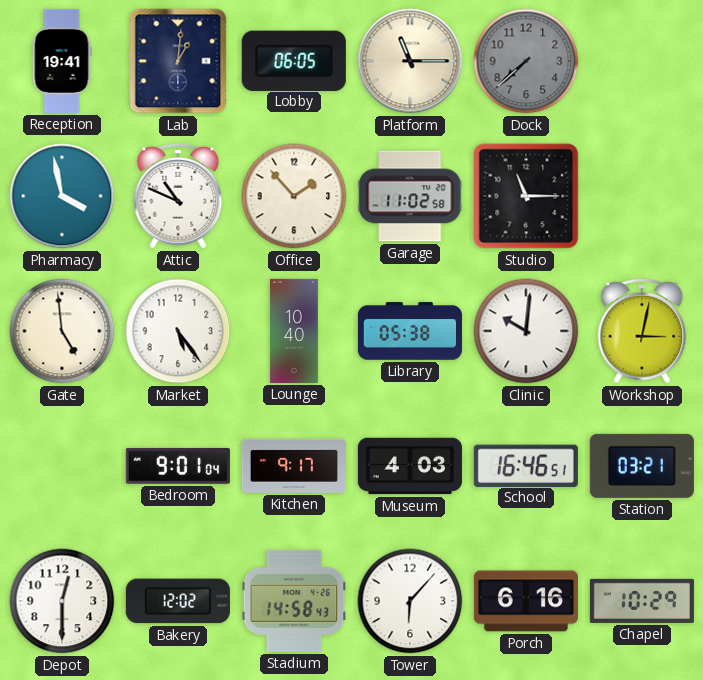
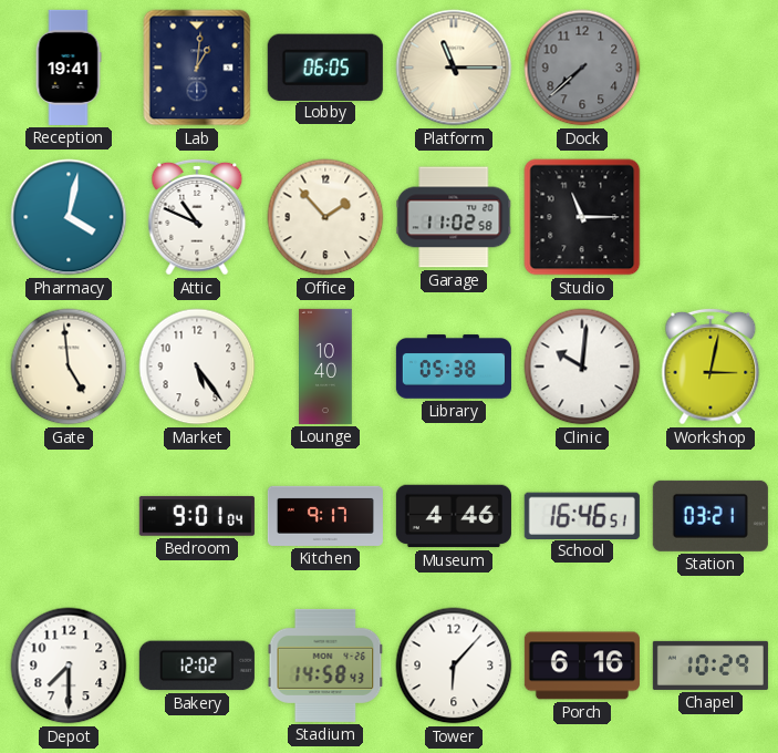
Pharmacy: 3:58 -> 4:02 (69, 217)
Museum: 4:03 -> 4:46 (454, 516)
Depot: 12:30 -> 7:30 (69, 666)
